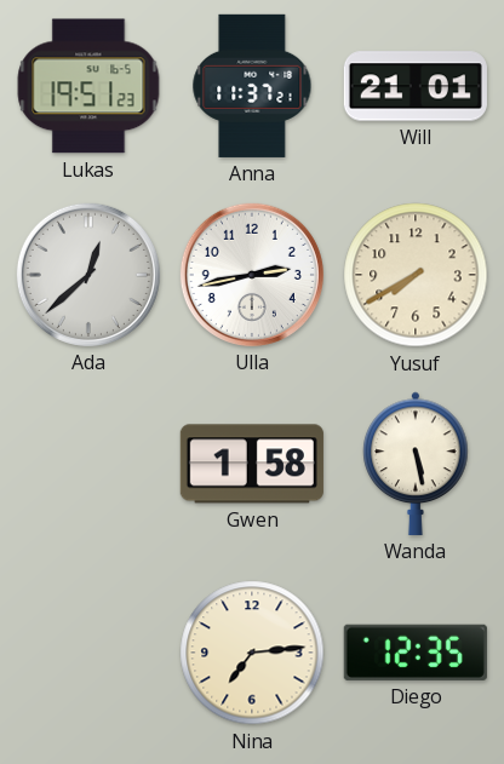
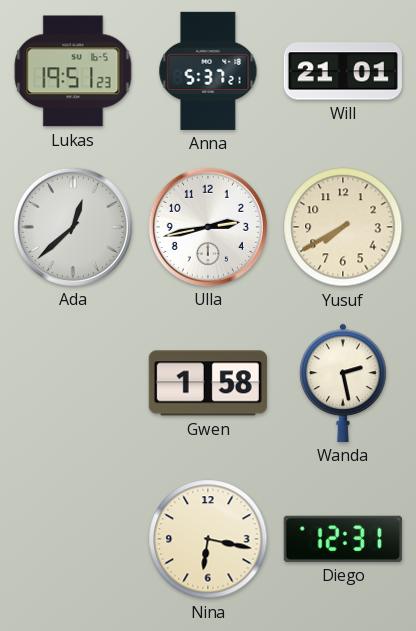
Anna: 11:37 -> 5:37 (208, 71)
Wanda: 5:28 -> 2:28 (343, 383)
Nina: 7:14 -> 6:17 (208, 539)
Diego: 12:35 -> 12:31 (343, 539)
